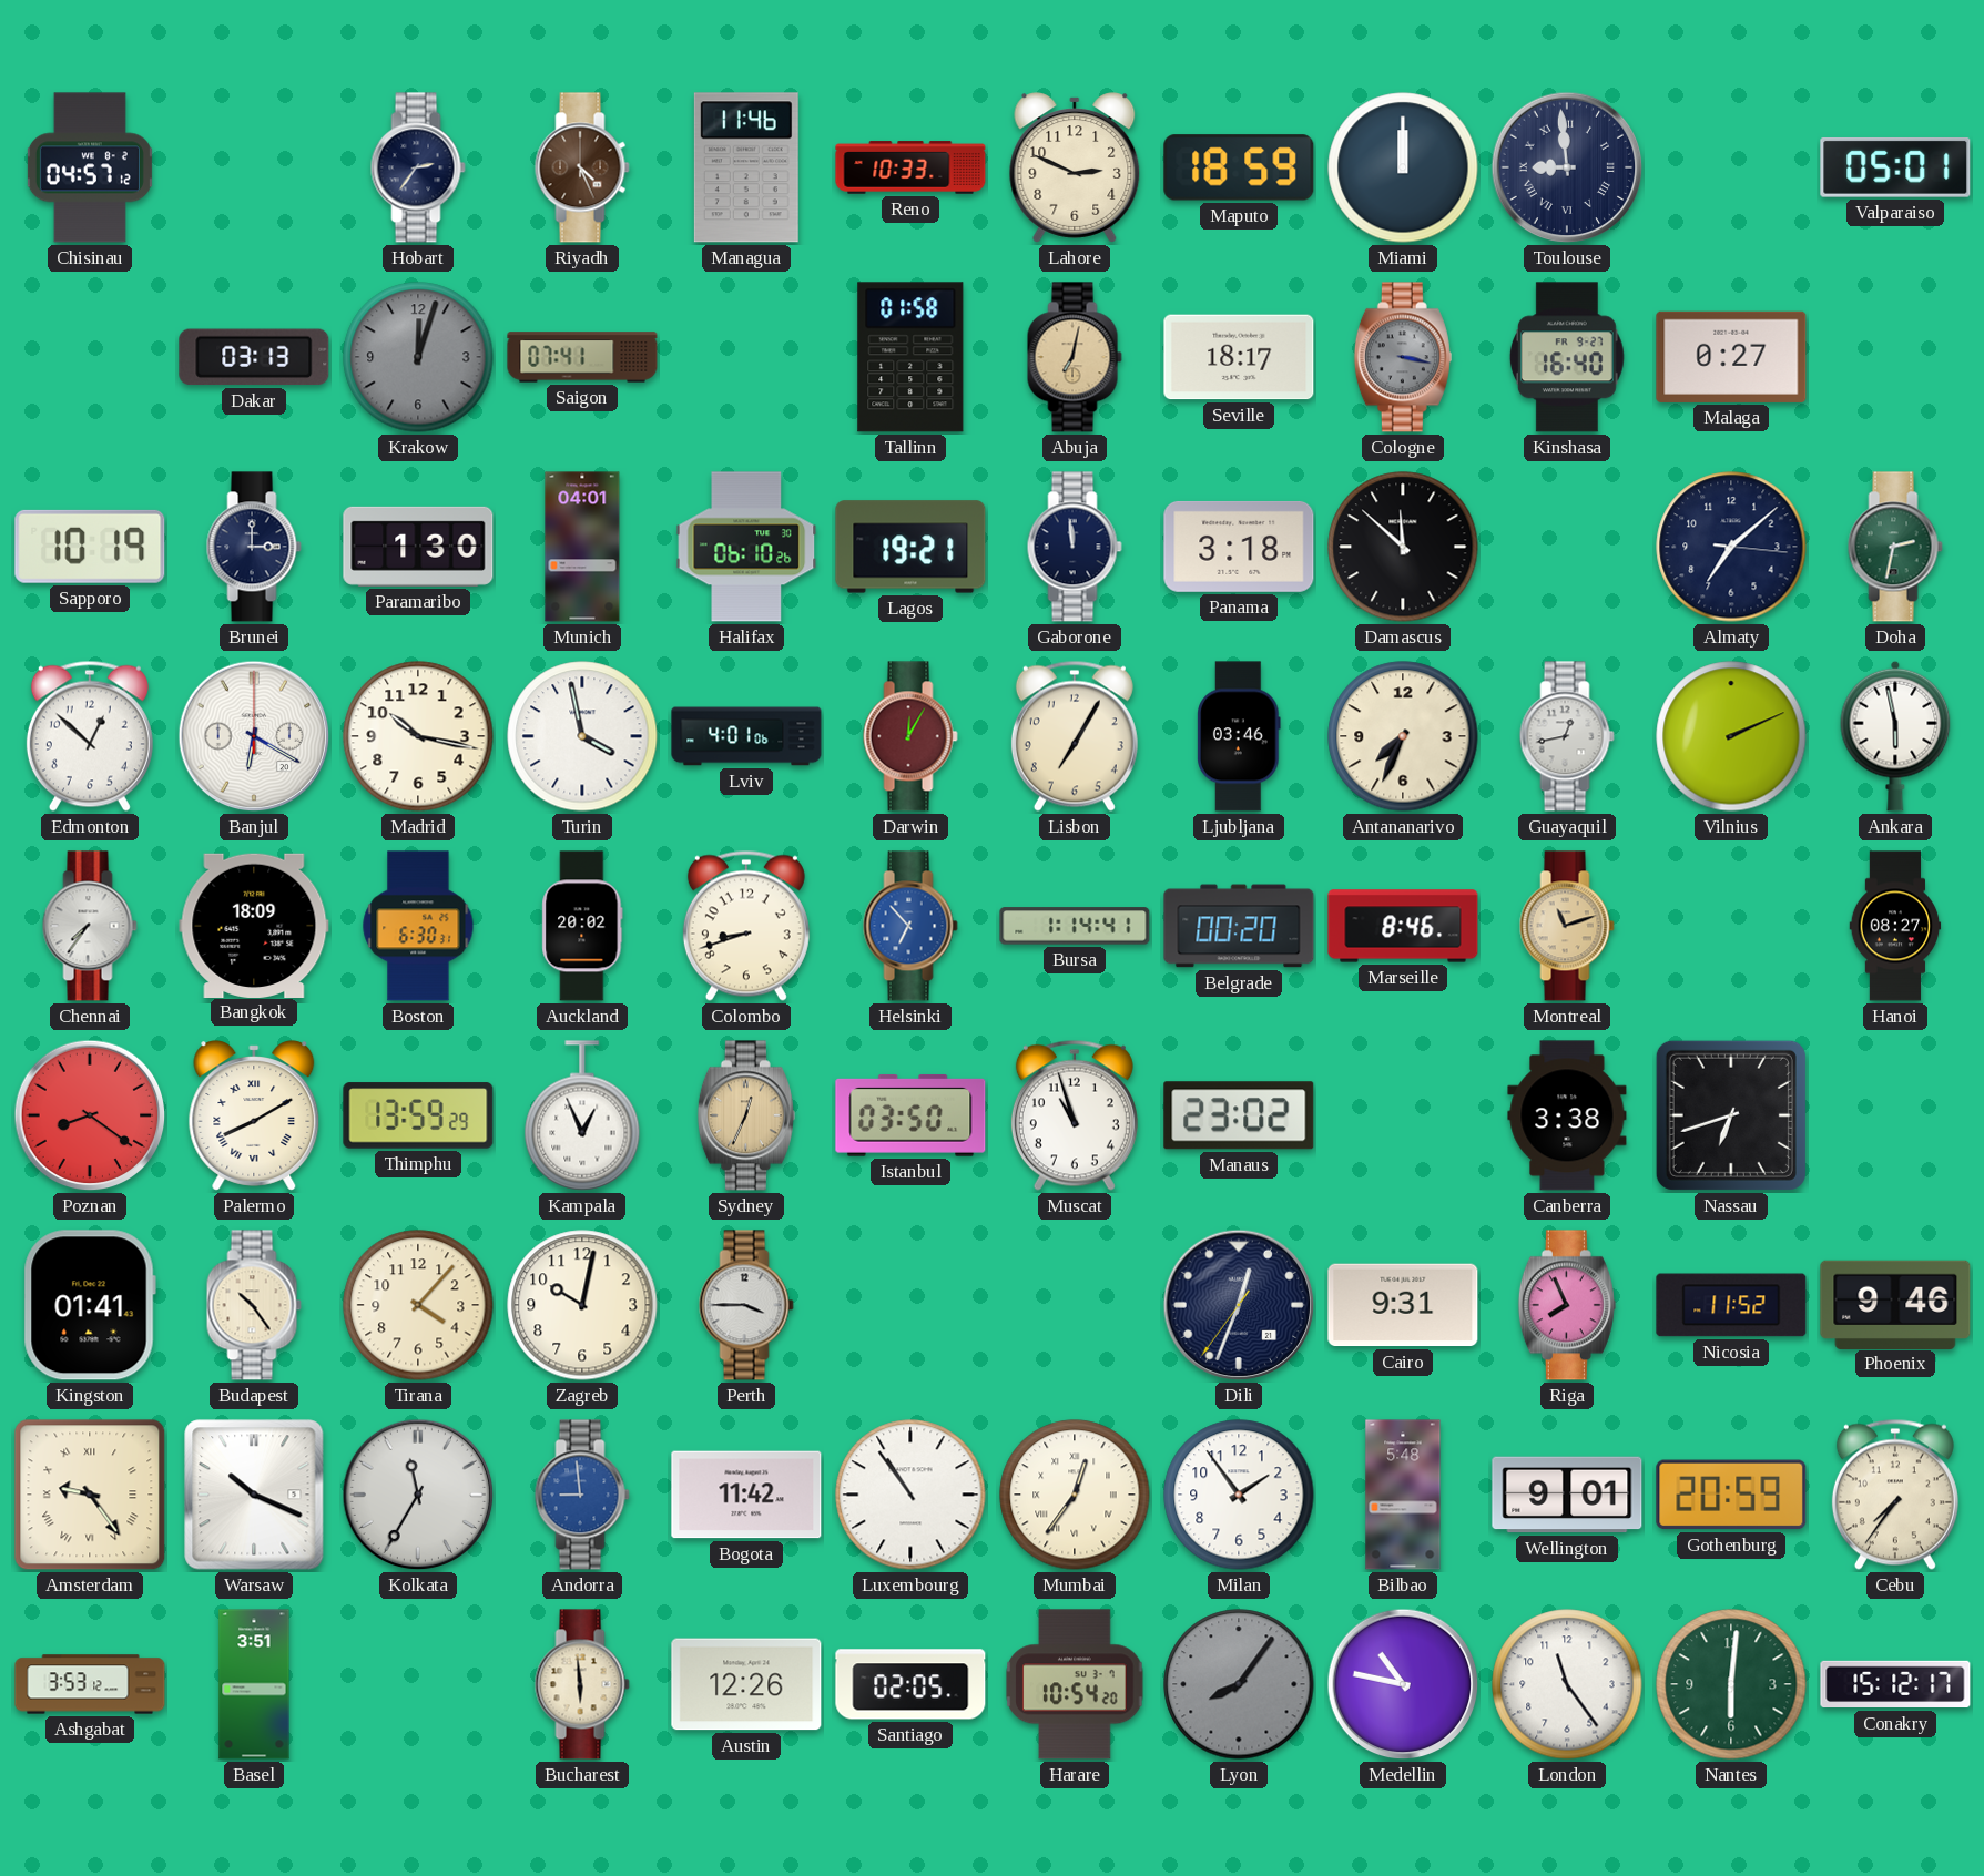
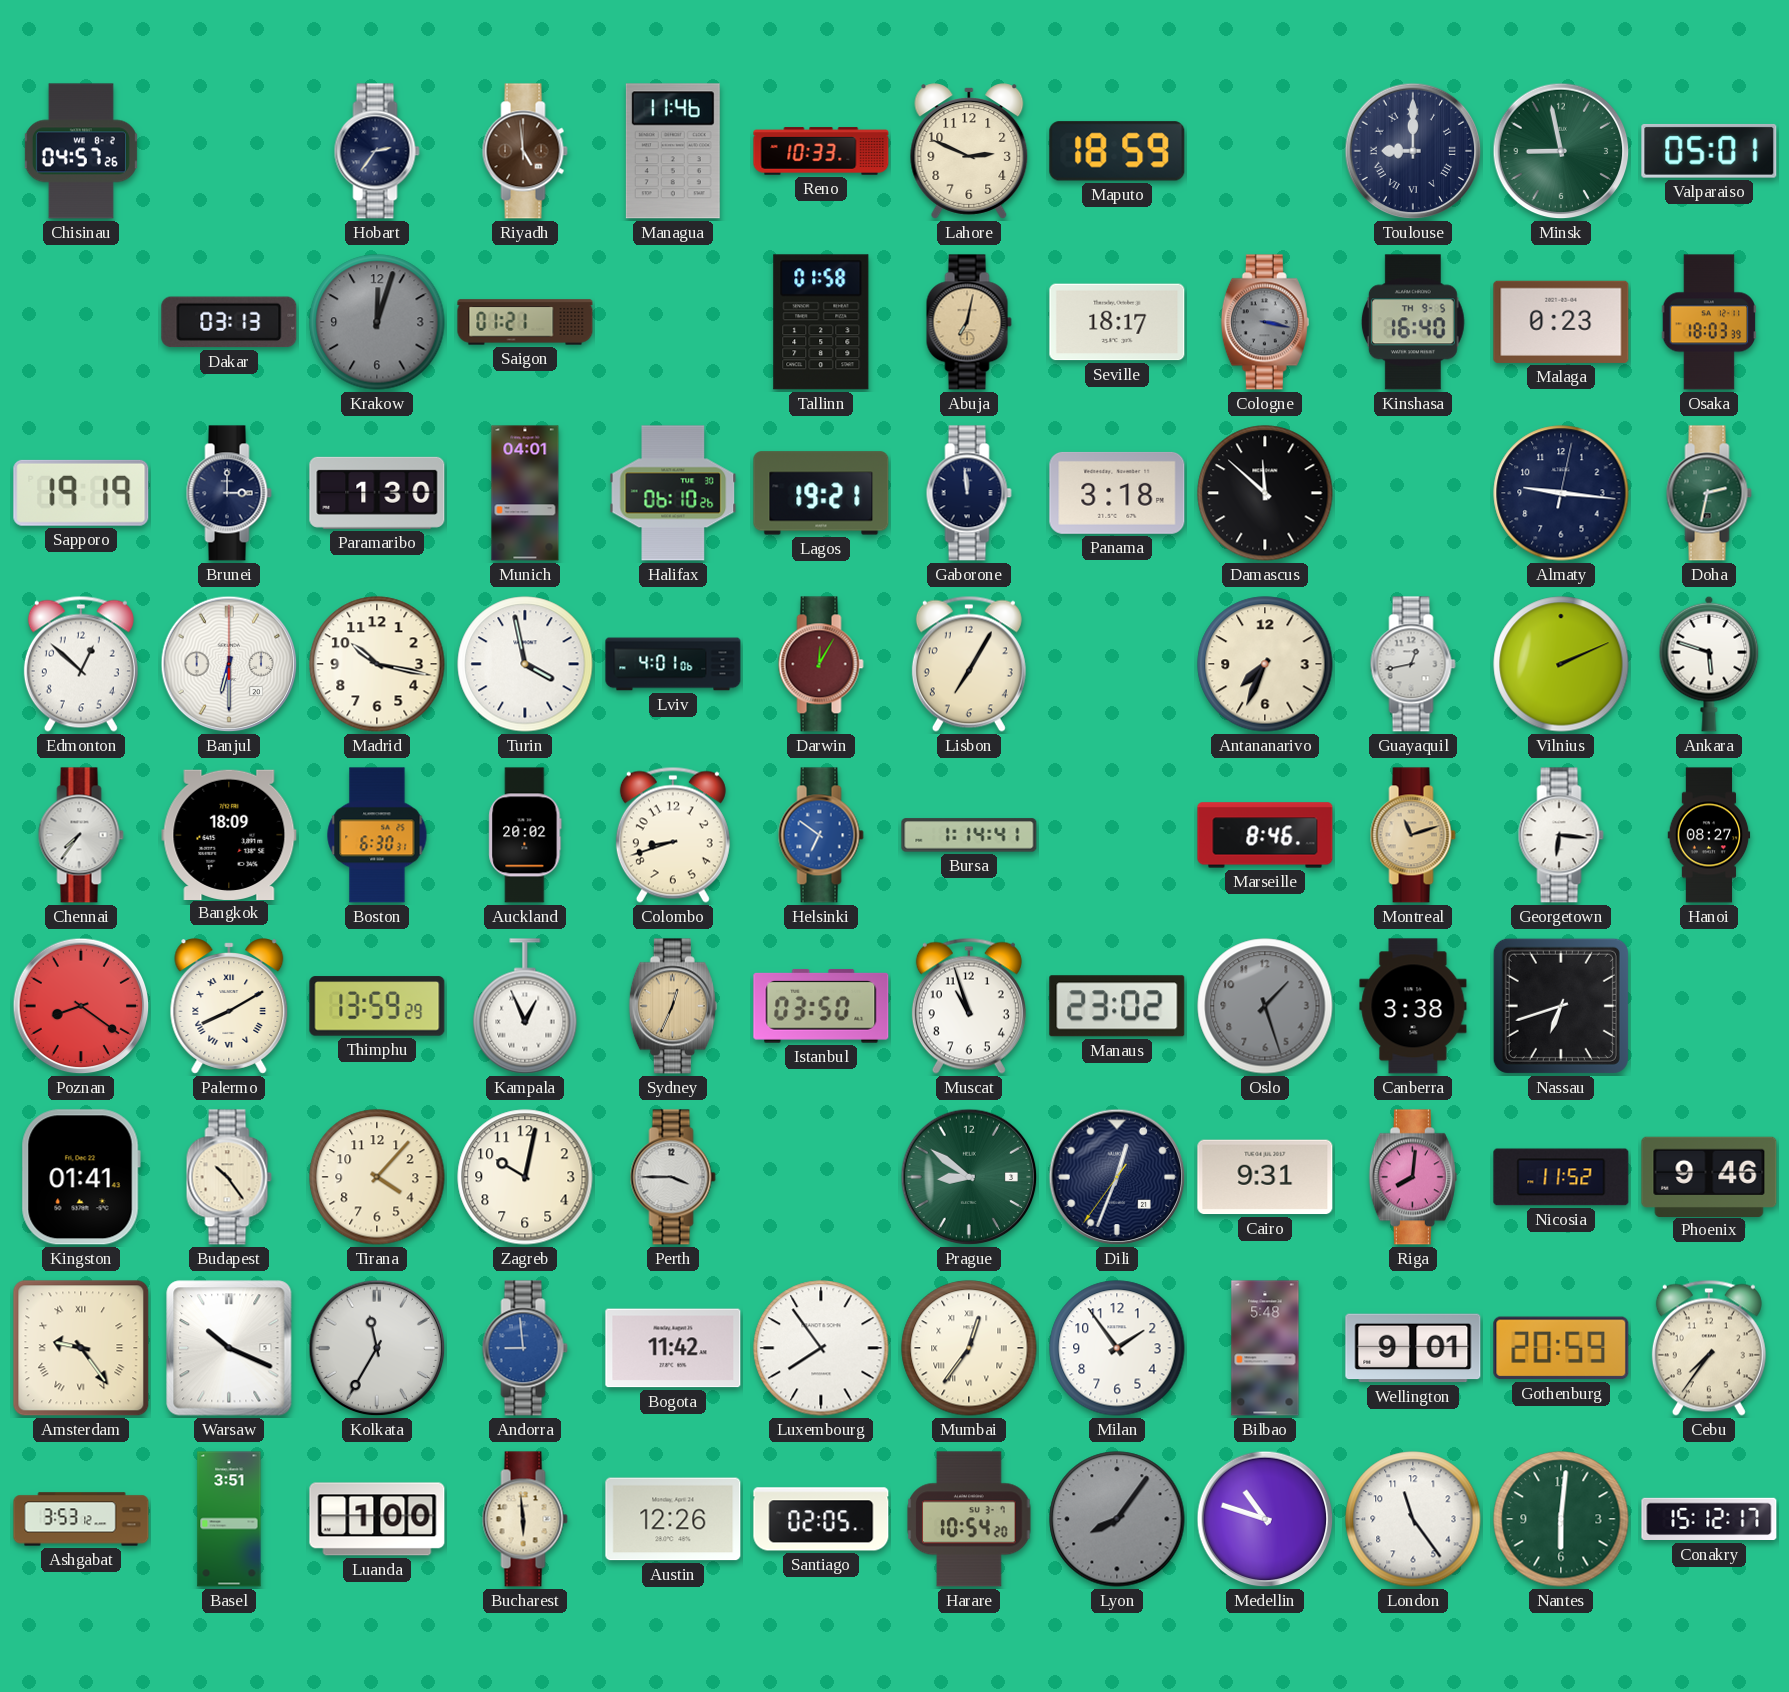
Chisinau: 04:57:12 -> 04:57:26 (81, 151)
Riyadh: 4:26 -> 4:59 (525, 151)
Miami: 12:00 -> none (1403, 167)
Toulouse: 8:59 -> 9:00 (1413, 151)
Minsk: none -> 8:58 (1561, 151)
Saigon: 07:41 -> 01:21 (525, 322)
Kinshasa date: FR 9-27 -> TH 9-5 (1413, 322)
Malaga: 0:27 -> 0:23 (1561, 322)
Osaka: none -> 18:03 (1709, 322)
Sapporo: 10:19 -> 19:19 (81, 493)
Almaty: 7:08 -> 9:16 (1561, 493)
Banjul: 6:20 -> 6:30 (229, 664)
Ljubljana: 03:46 -> none (1239, 736)
Ankara: 5:58 -> 5:48 (1709, 664)
Helsinki: 6:53 -> 6:51 (821, 835)
Belgrade: 00:20 -> none (1239, 926)
Georgetown: none -> 6:16 (1561, 835)
Oslo: none -> 1:27 (1265, 1006)
Prague: none -> 8:51 (969, 1177)
Riga: 7:56 -> 8:01 (1413, 1177)
Luxembourg: 10:54 -> 7:54 (821, 1348)
Luanda: none -> 1:00 (377, 1519)
Medellin: 10:47 -> 10:48 (1265, 1519)
